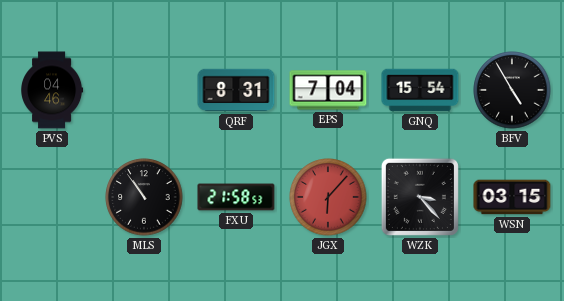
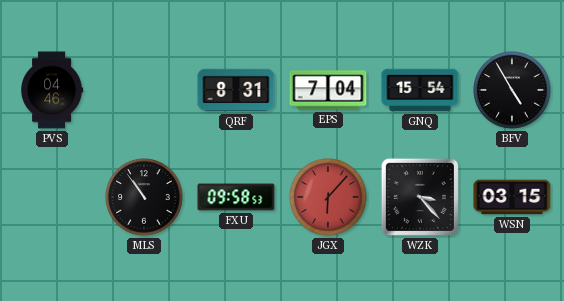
FXU: 21:58 -> 09:58 (236, 197)
